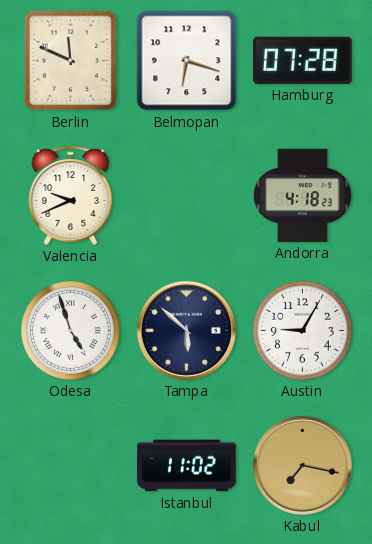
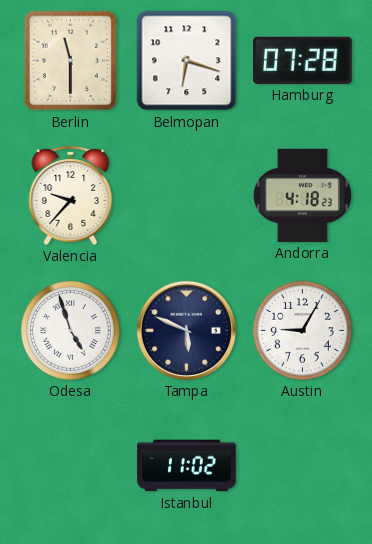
Berlin: 11:49 -> 11:30 (71, 61)
Valencia: 9:41 -> 9:37 (71, 195)
Tampa: 5:52 -> 5:49 (186, 330)
Kabul: 7:17 -> none (302, 465)
